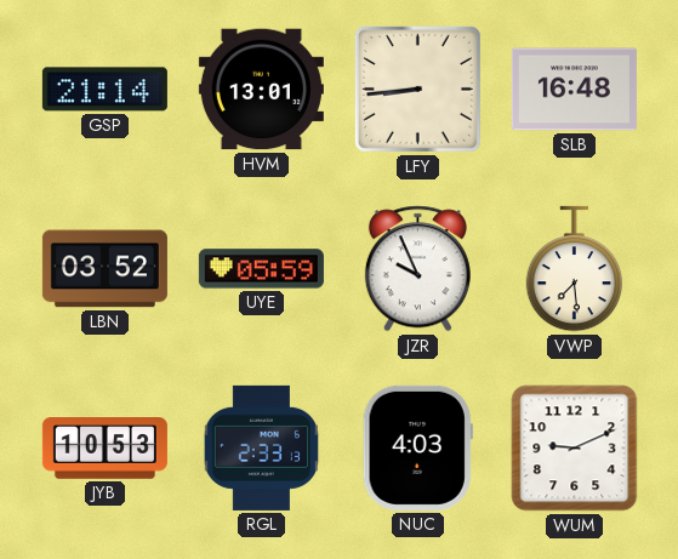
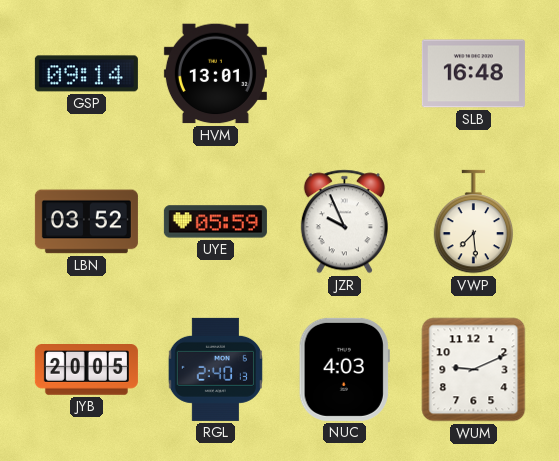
GSP: 21:14 -> 09:14 (86, 74)
LFY: 8:44 -> none (417, 89)
JYB: 10:53 -> 20:05 (86, 370)
RGL: 2:33 -> 2:40 (215, 369)
